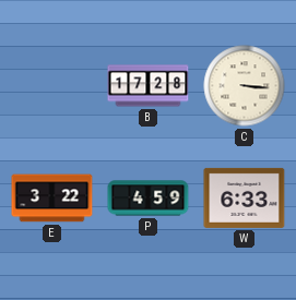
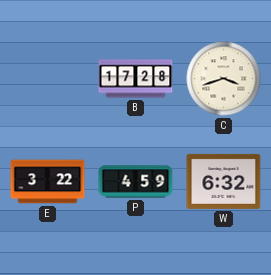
C: 3:16 -> 3:42 (224, 79)
W: 6:33 -> 6:32 (224, 181)
